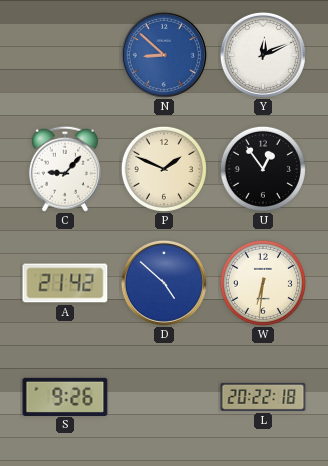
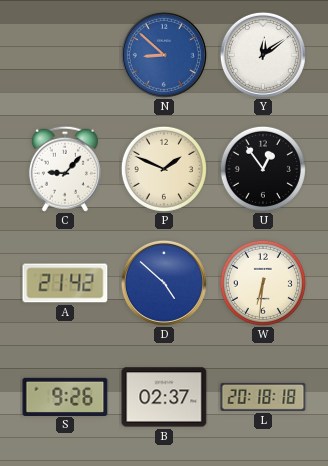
Y: 12:11 -> 12:09 (263, 55)
B: none -> 02:37 (164, 397)
L: 20:22 -> 20:18 (263, 397)
